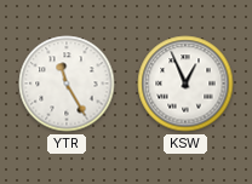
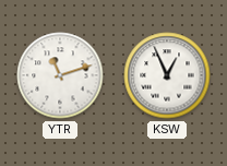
YTR: 11:25 -> 11:12 (60, 75)
